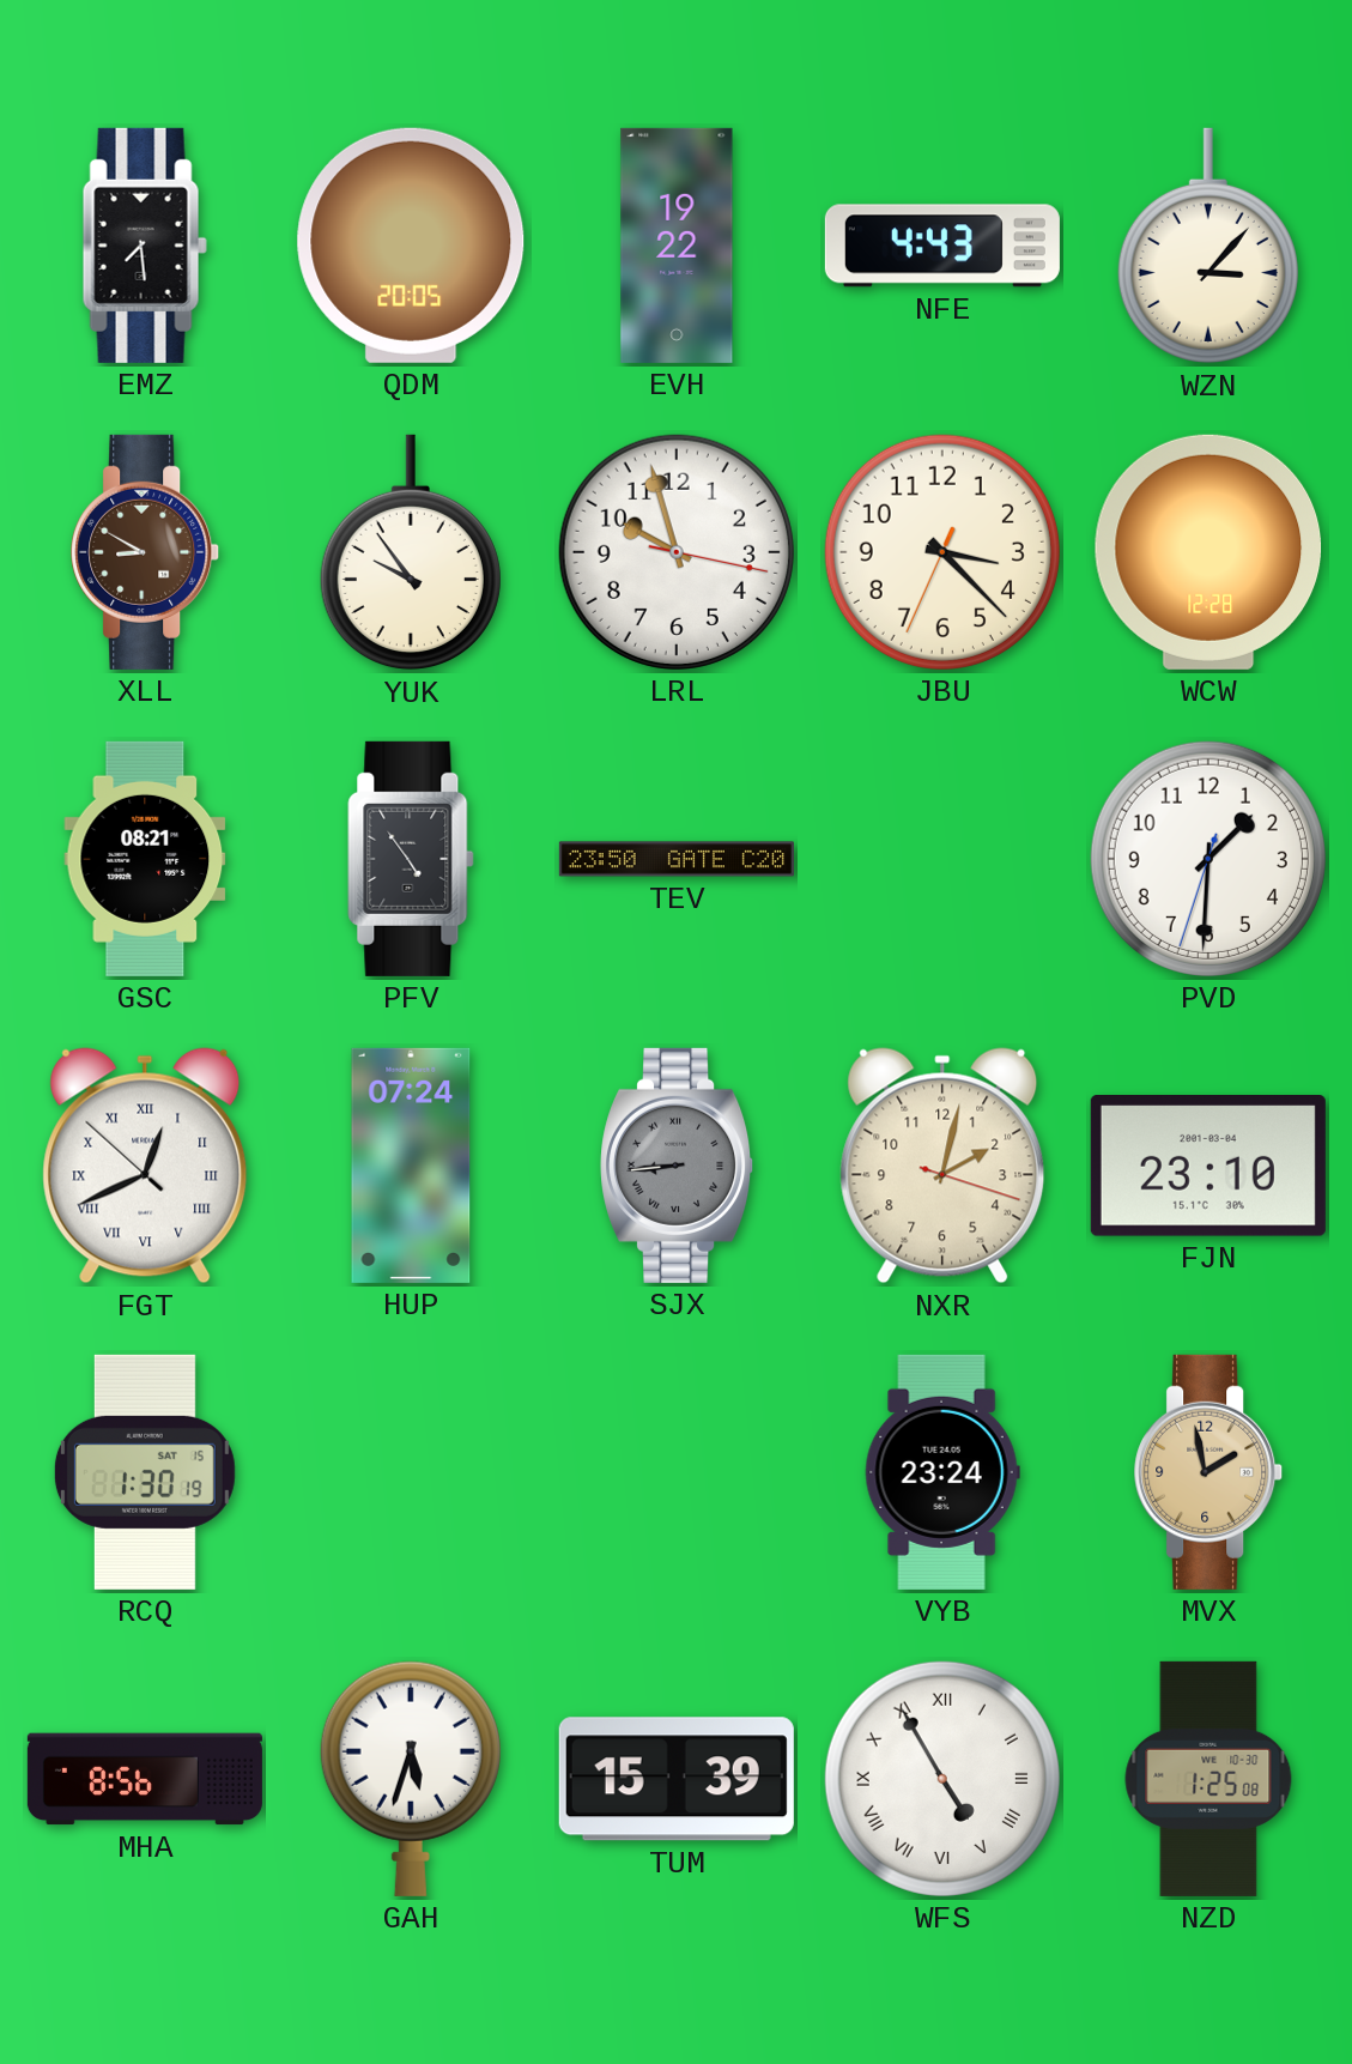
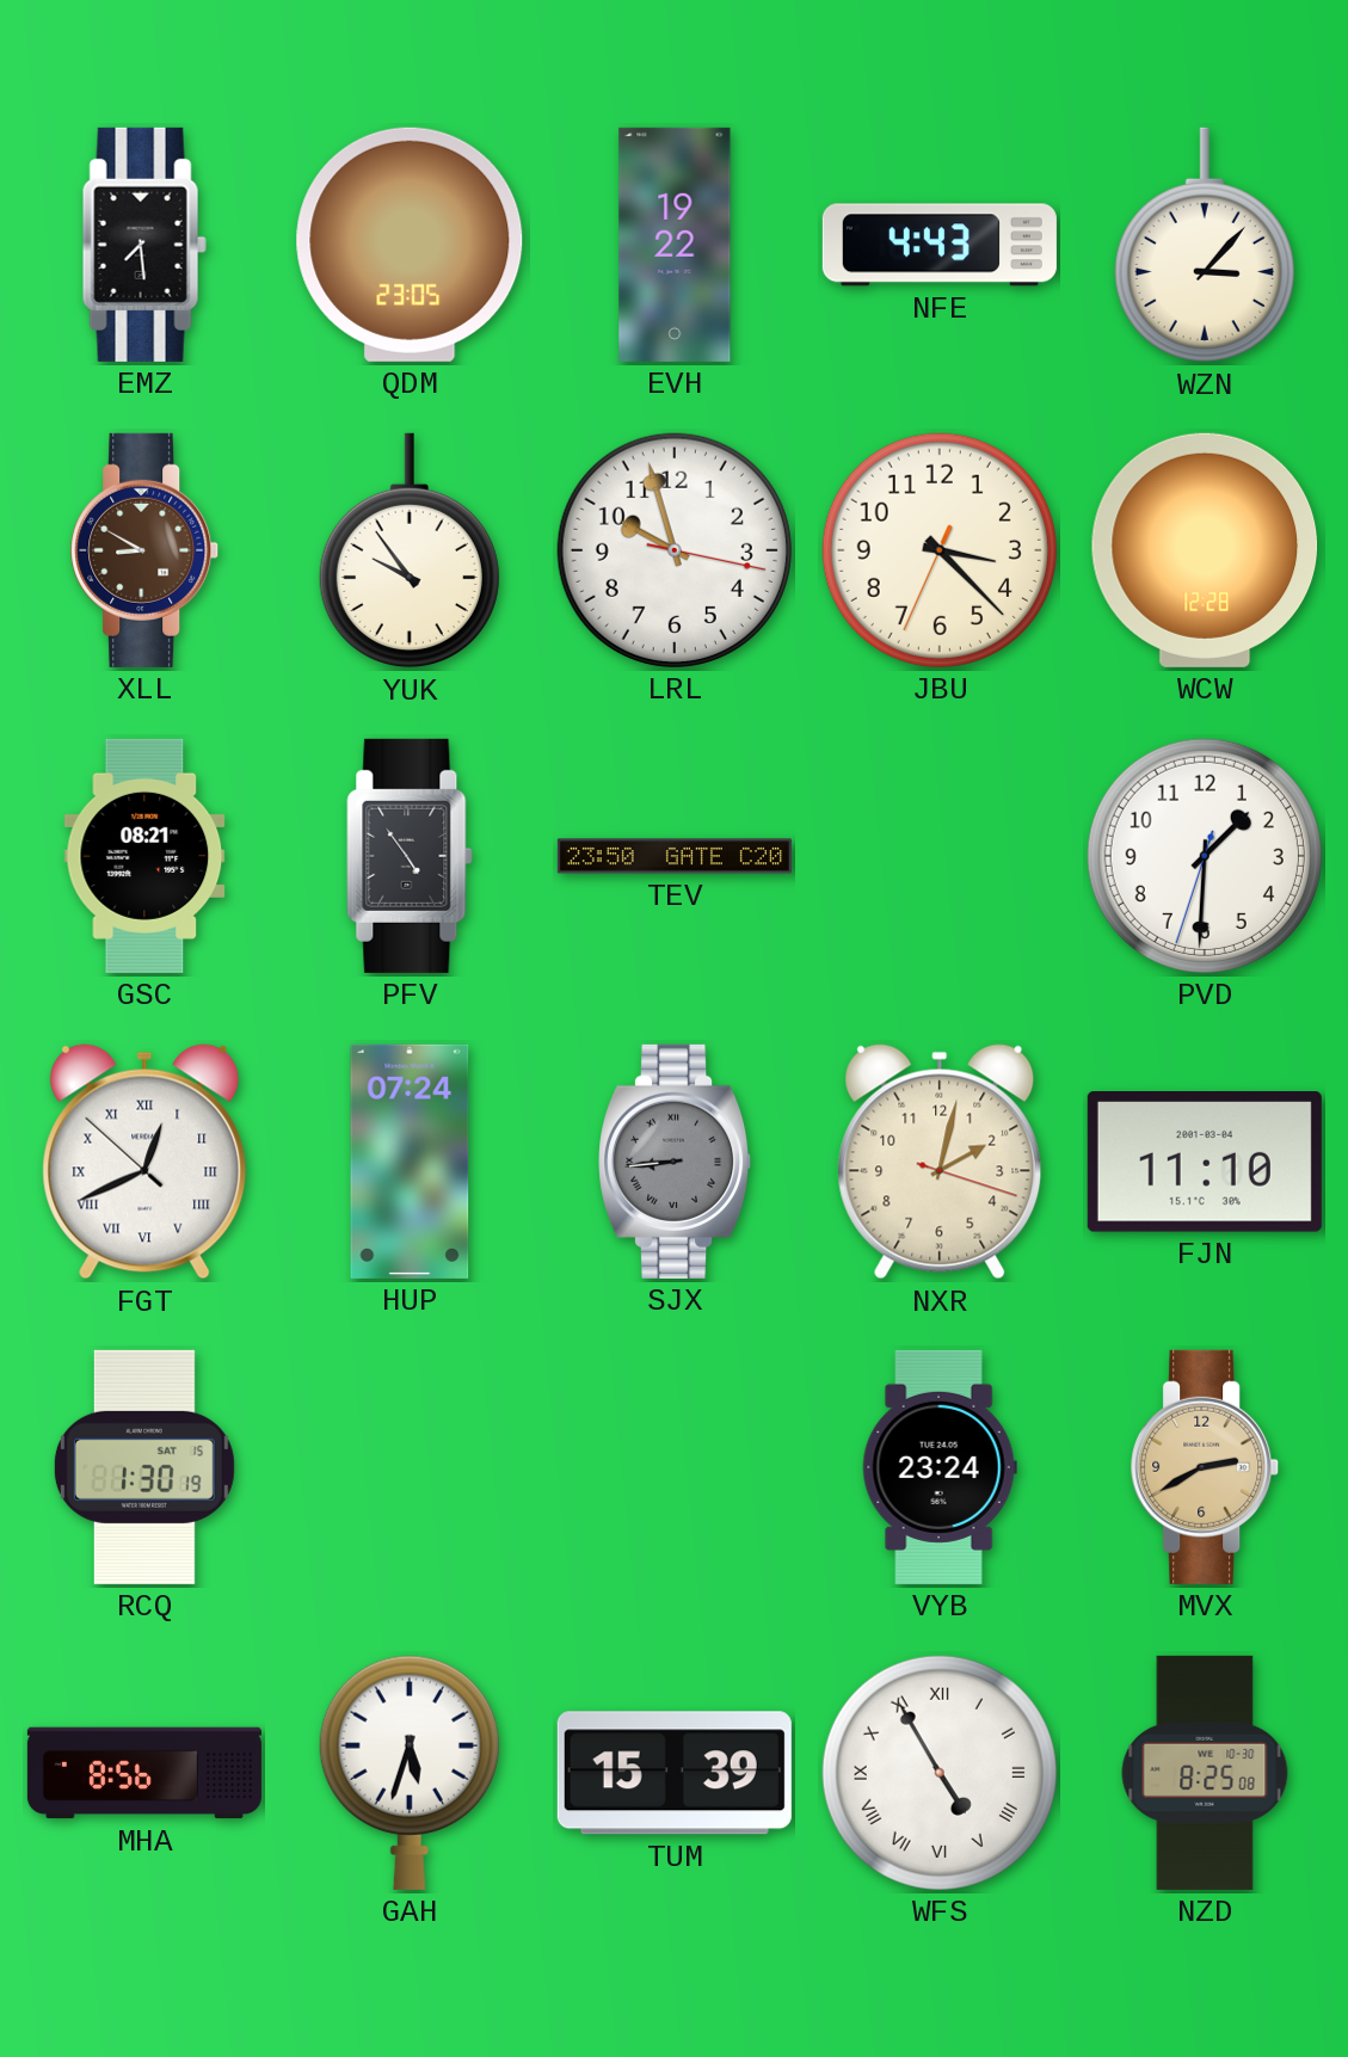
QDM: 20:05 -> 23:05 (410, 245)
FJN: 23:10 -> 11:10 (1205, 1163)
MVX: 1:58 -> 2:40 (1206, 1467)
NZD: 1:25 -> 8:25 (1205, 1773)
